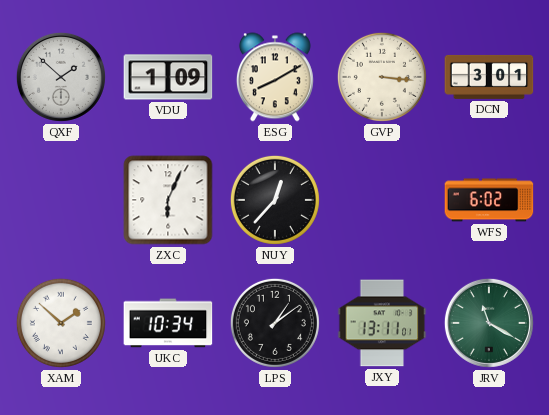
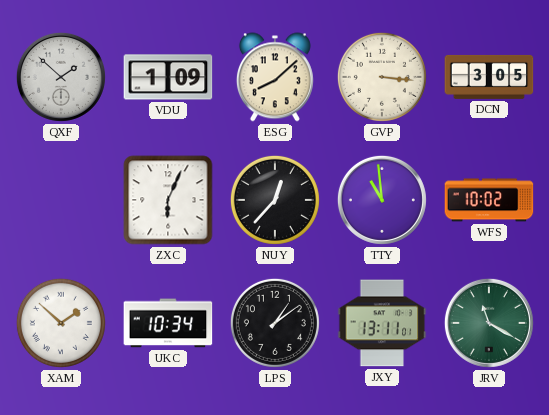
ESG: 8:10 -> 8:08 (275, 77)
DCN: 3:01 -> 3:05 (489, 77)
TTY: none -> 10:59 (382, 200)
WFS: 6:02 -> 10:02 (489, 200)
